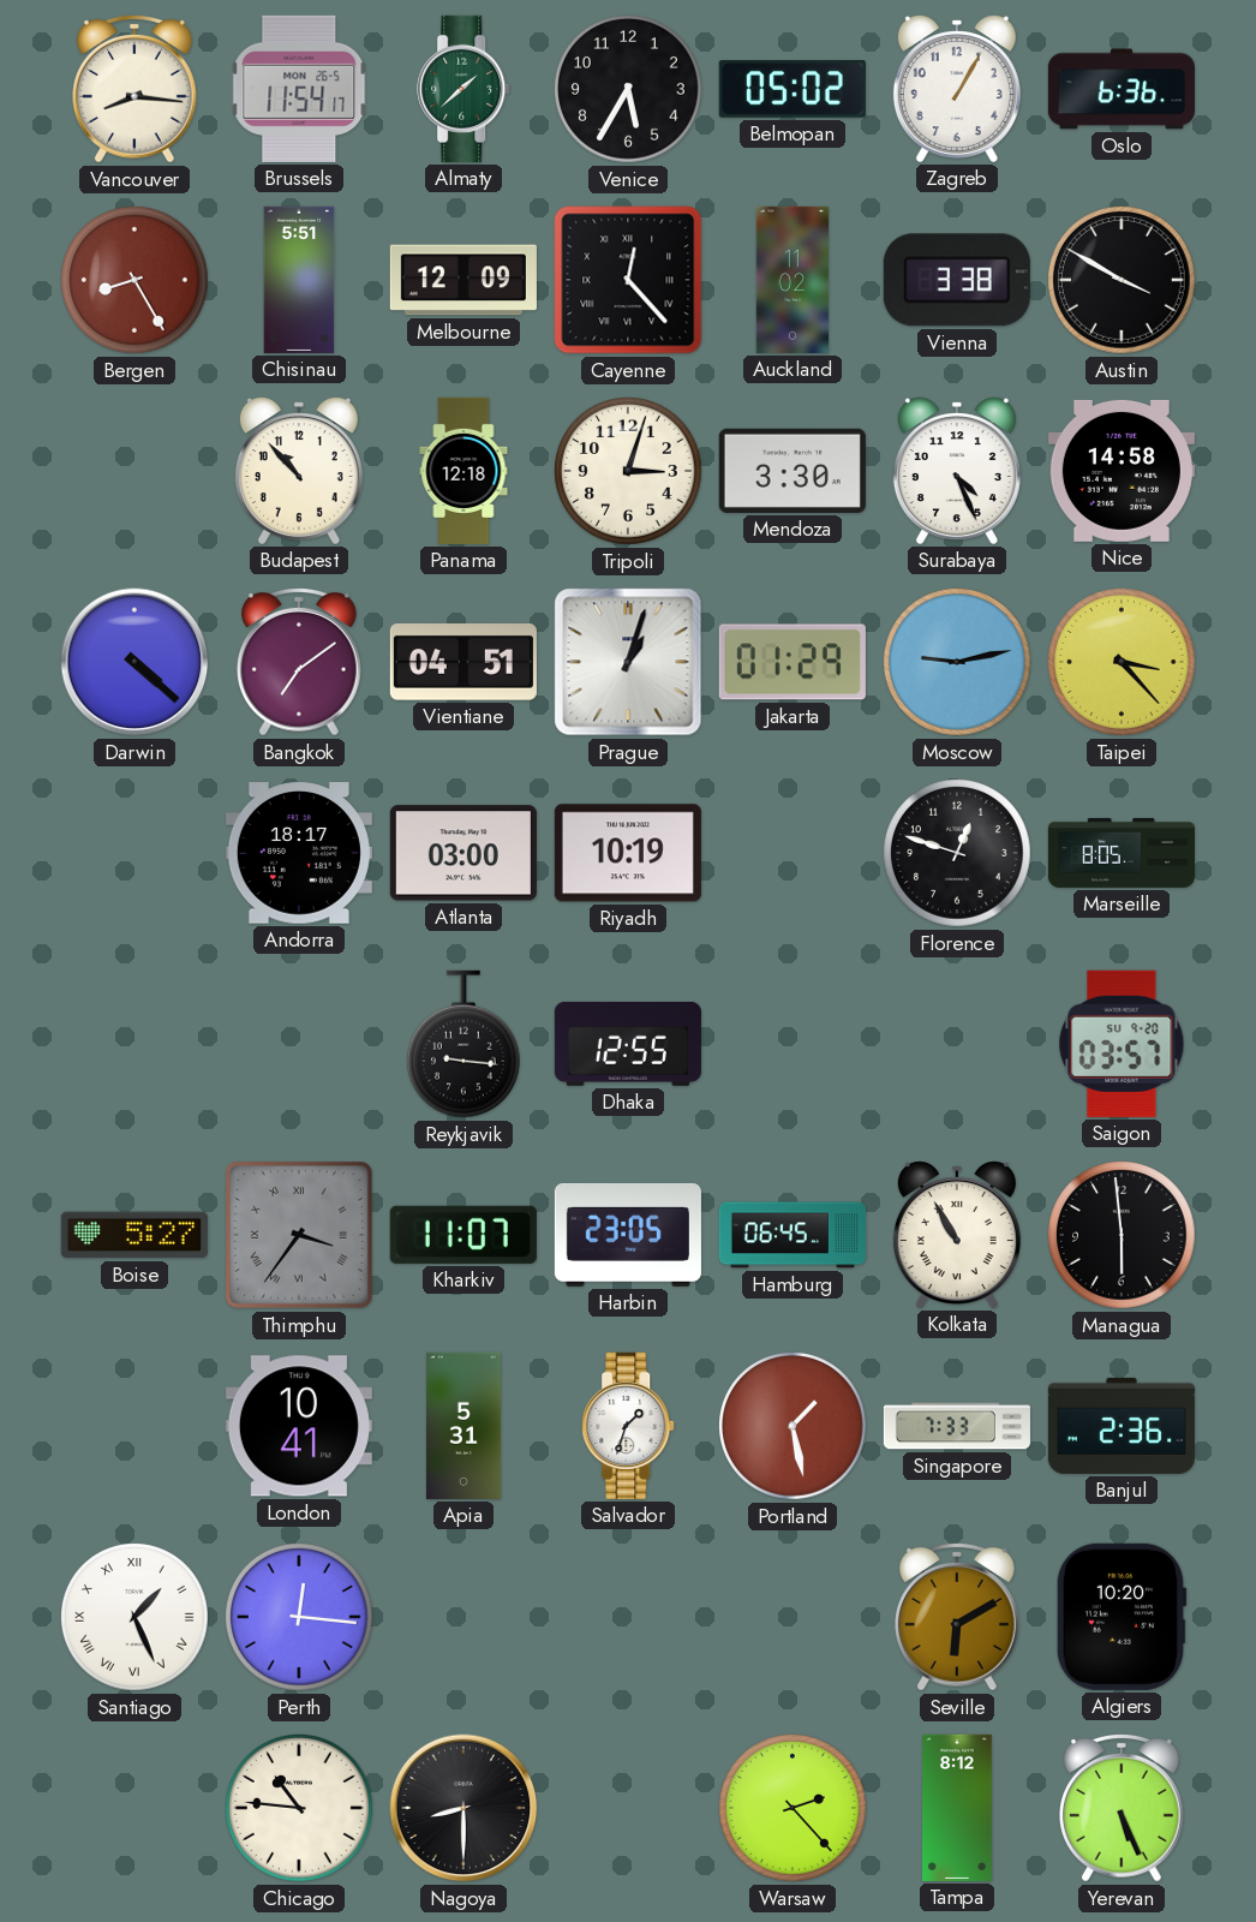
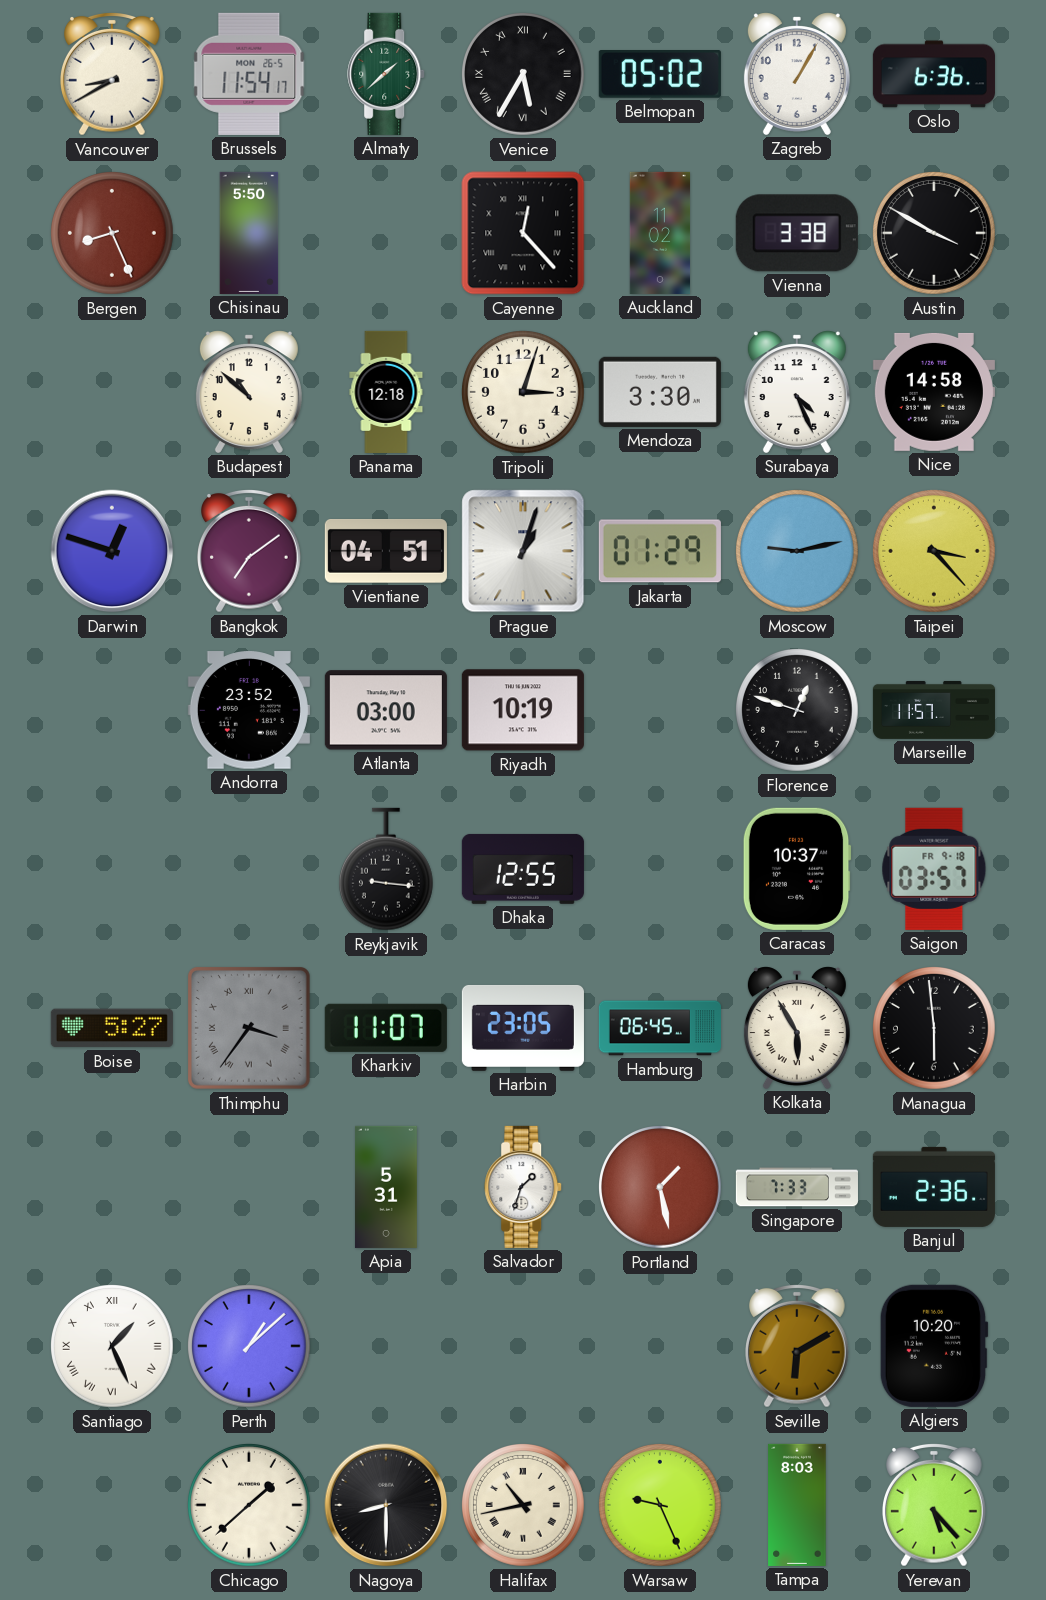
Vancouver: 8:16 -> 8:40 (113, 75)
Venice numerals: Arabic -> Roman (524, 75)
Bergen: 8:25 -> 8:26 (113, 234)
Chisinau: 5:51 -> 5:50 (249, 233)
Melbourne: 12:09 -> none (463, 280)
Budapest: 10:53 -> 10:52 (249, 392)
Darwin: 4:22 -> 12:48 (112, 551)
Andorra: 18:17 -> 23:52 (249, 710)
Marseille: 8:05 -> 11:57 (934, 710)
Caracas: none -> 10:37 (797, 869)
Saigon date: SU 9-20 -> FR 9-18 (934, 869)
Kolkata: 10:55 -> 5:55 (797, 1028)
London: 10:41 -> none (299, 1426)
Perth: 12:16 -> 1:08 (250, 1347)
Chicago: 10:46 -> 1:38 (250, 1506)
Halifax: none -> 10:43 (524, 1506)
Warsaw: 2:23 -> 9:26 (661, 1506)
Tampa: 8:12 -> 8:03 (797, 1505)
Yerevan: 5:26 -> 5:23 (935, 1506)
